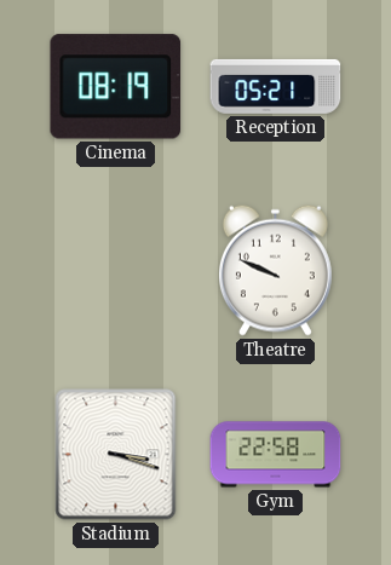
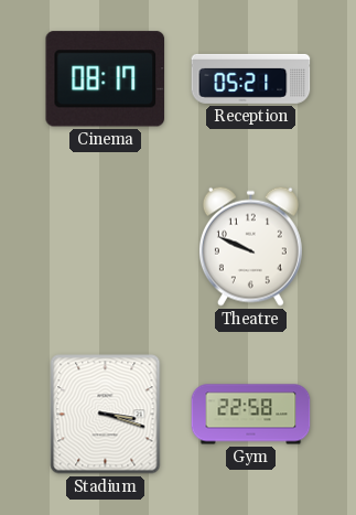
Cinema: 08:19 -> 08:17 (106, 79)
